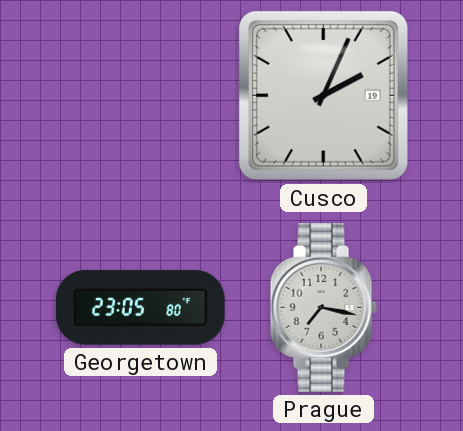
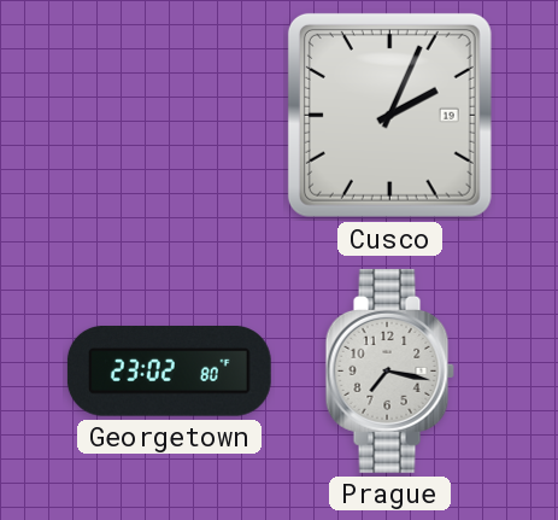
Georgetown: 23:05 -> 23:02 (169, 372)
